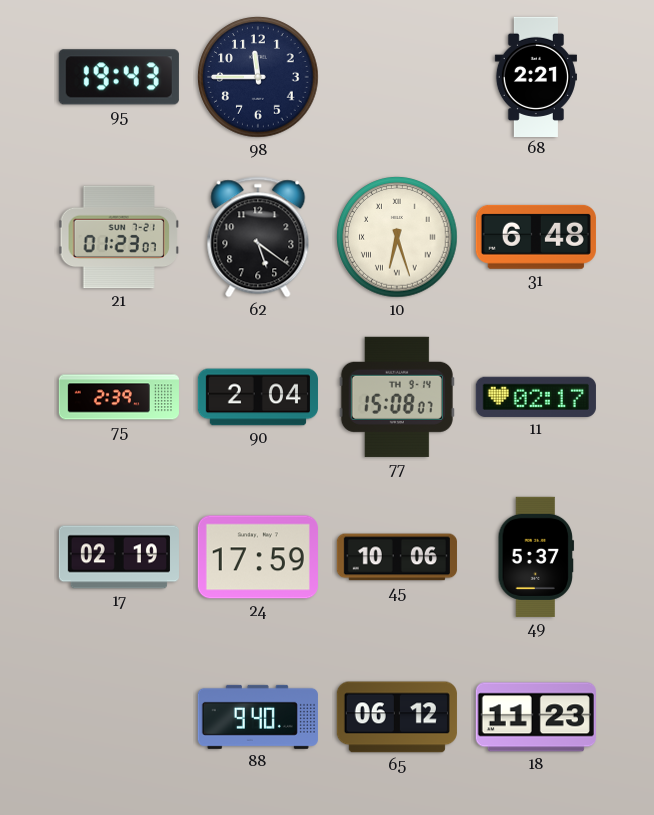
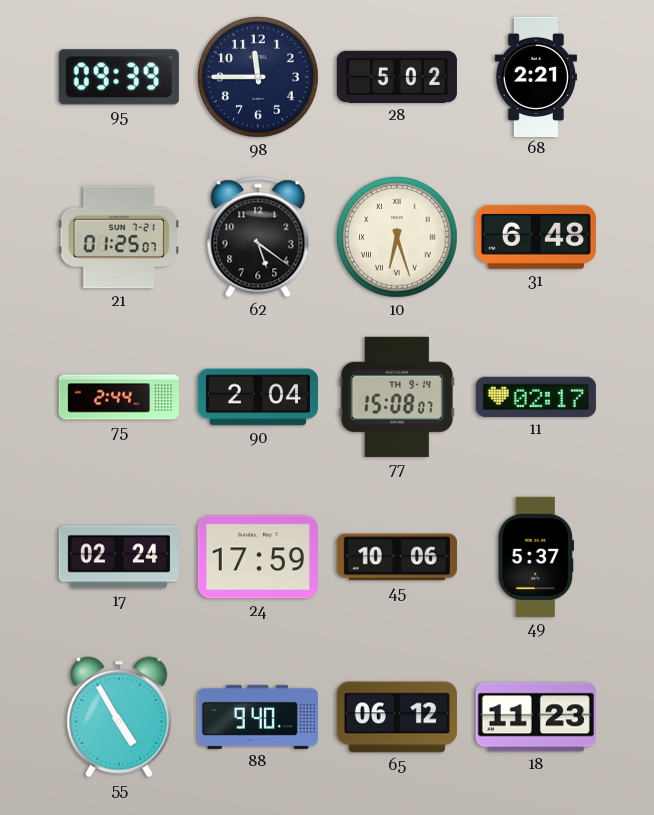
95: 19:43 -> 09:39 (119, 77)
28: none -> 5:02 (397, 77)
21: 01:23 -> 01:25 (119, 237)
75: 2:39 -> 2:44 (119, 397)
17: 02:19 -> 02:24 (119, 557)
55: none -> 4:55 (119, 717)
